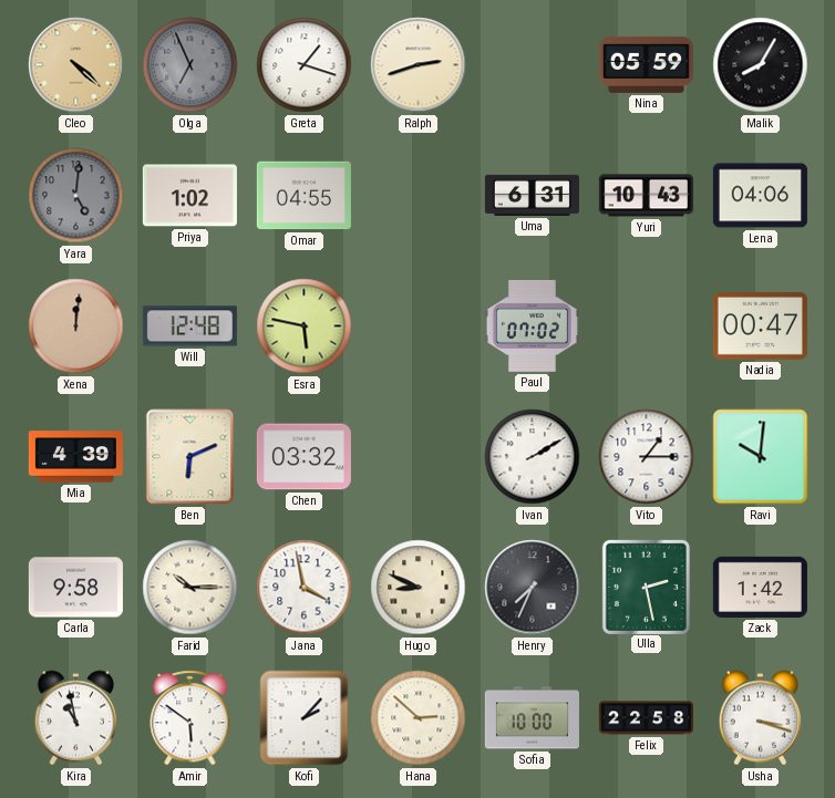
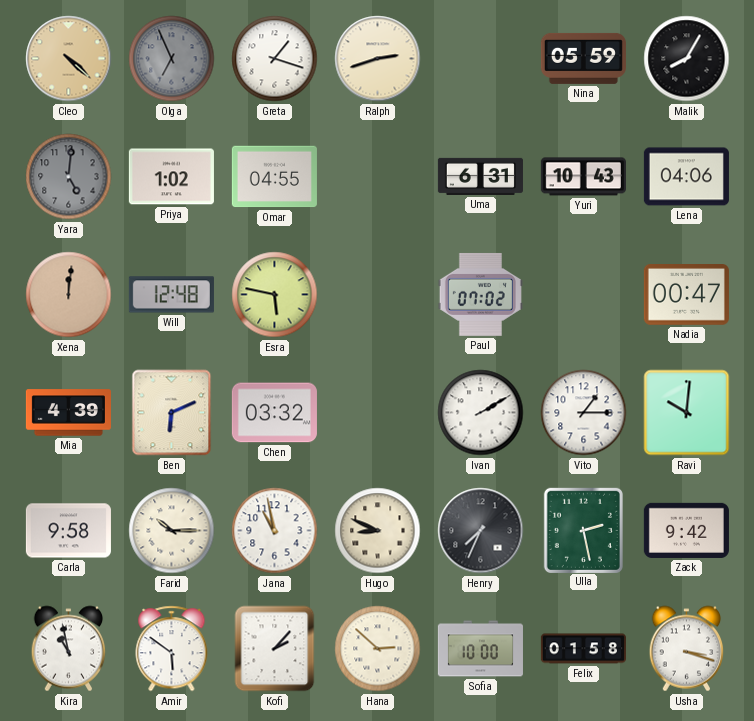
Jana: 3:58 -> 10:58 (275, 531)
Zack: 1:42 -> 9:42 (686, 530)
Felix: 22:58 -> 01:58 (583, 649)
